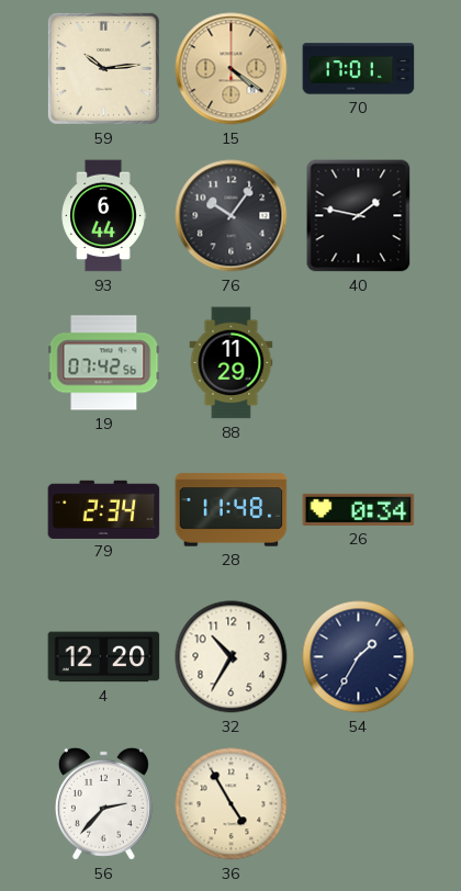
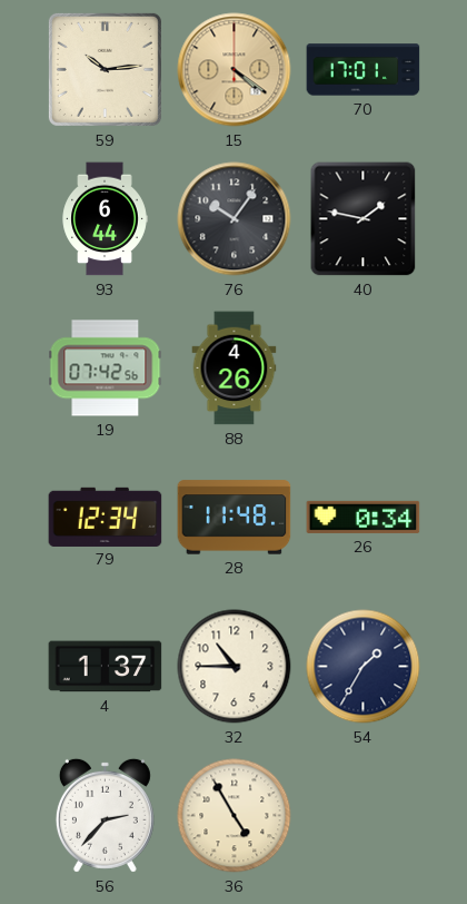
88: 11:29 -> 4:26 (235, 369)
79: 2:34 -> 12:34 (106, 517)
4: 12:20 -> 1:37 (106, 667)
32: 10:35 -> 10:45 (235, 667)
